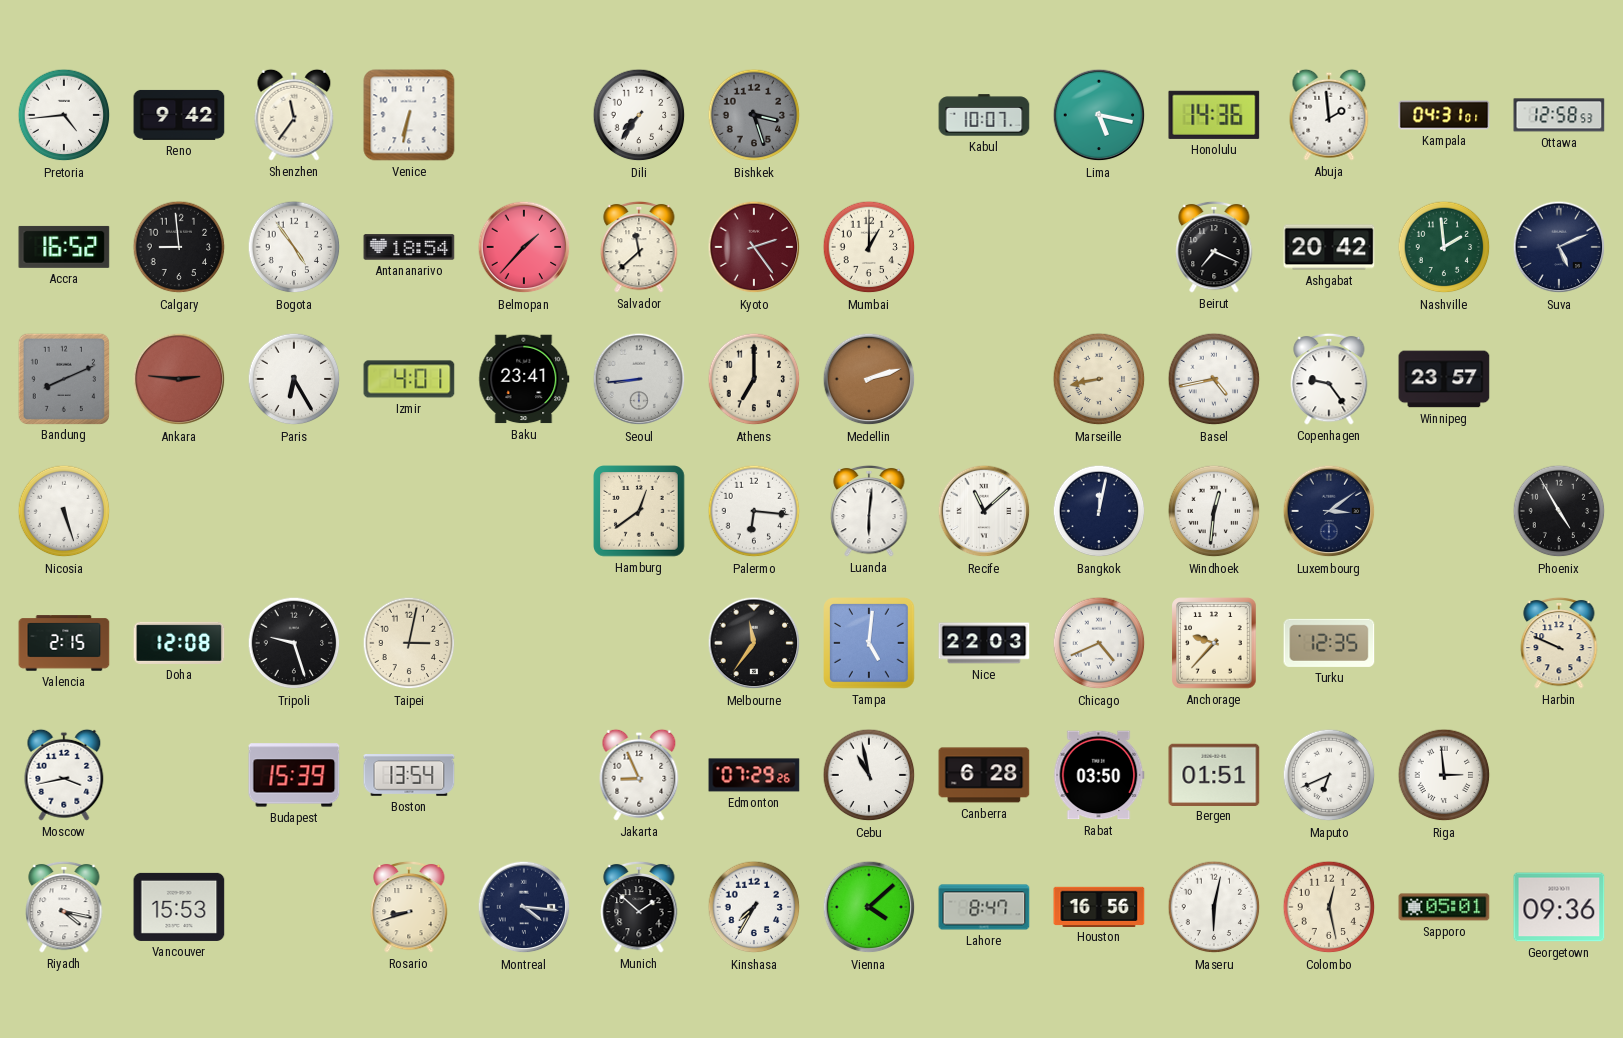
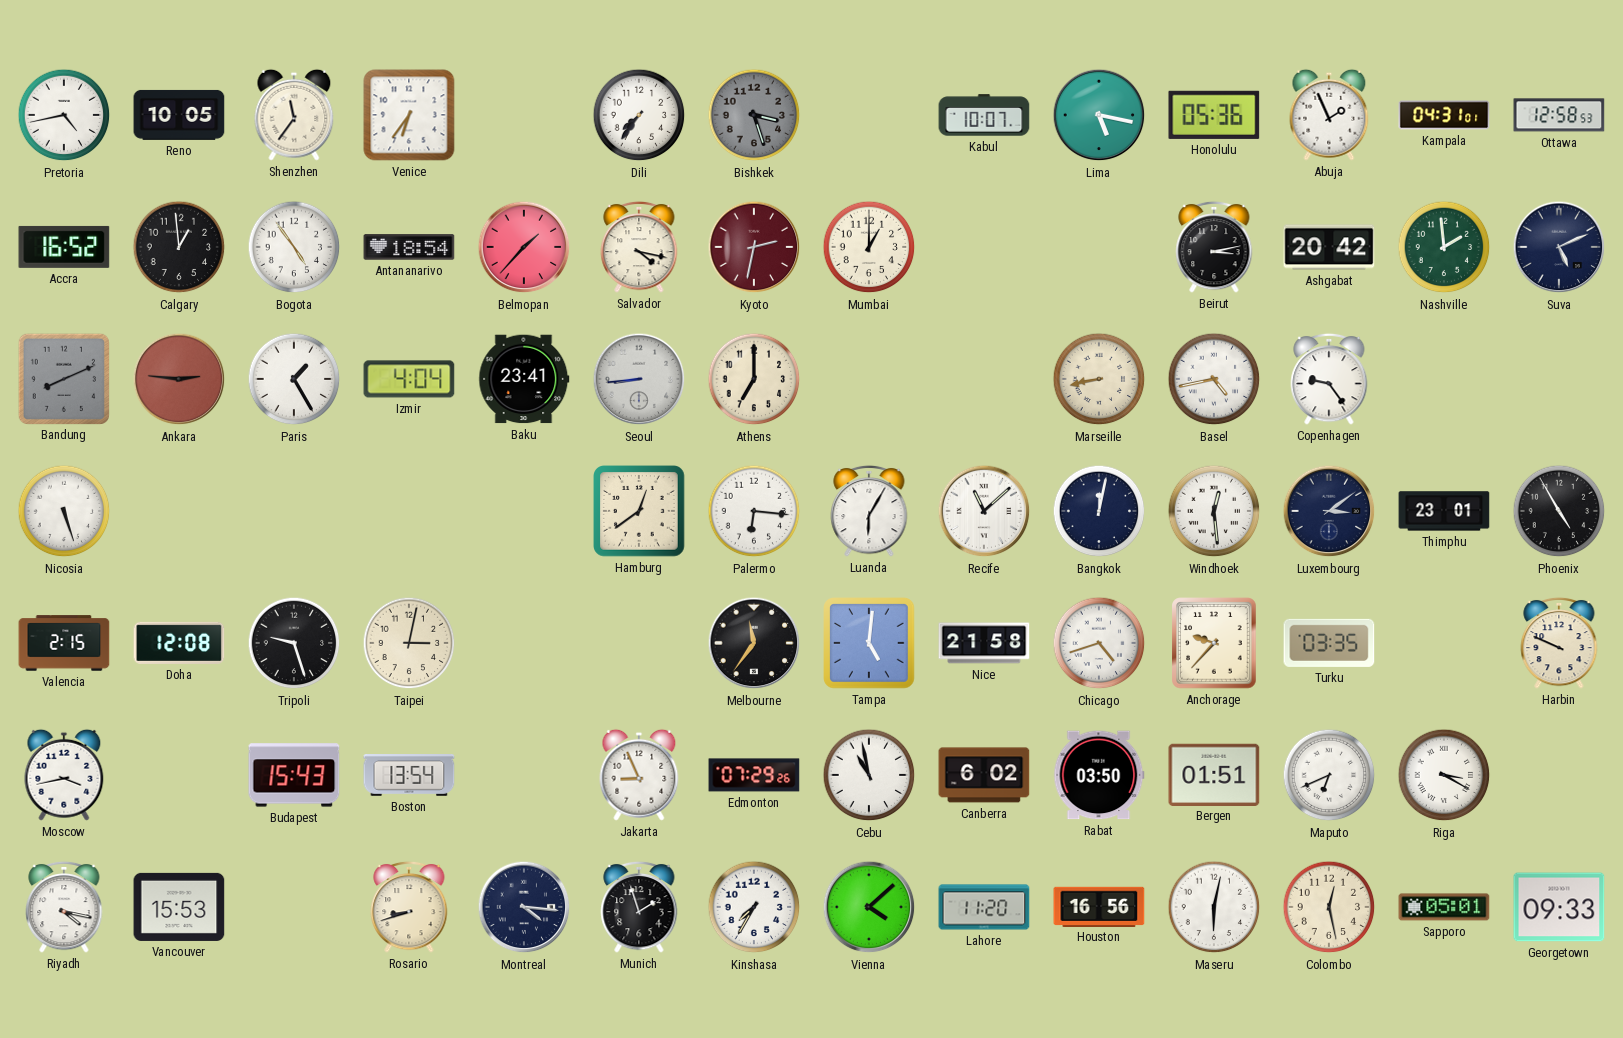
Pretoria: 4:44 -> 4:43 (64, 115)
Reno: 9:42 -> 10:05 (179, 115)
Venice: 6:32 -> 6:36 (409, 115)
Honolulu: 14:36 -> 05:36 (1214, 115)
Abuja: 1:59 -> 1:56 (1329, 115)
Calgary: 8:59 -> 12:59 (179, 247)
Salvador: 11:38 -> 4:17 (639, 247)
Kyoto: 2:24 -> 2:32 (754, 247)
Beirut: 7:19 -> 3:13 (1214, 247)
Paris: 6:25 -> 1:25 (294, 379)
Izmir: 4:01 -> 4:04 (409, 379)
Medellin: 2:12 -> none (869, 379)
Winnipeg: 23:57 -> none (1444, 379)
Luanda: 6:01 -> 6:05 (869, 511)
Windhoek: 12:31 -> 12:29 (1214, 511)
Thimphu: none -> 23:01 (1444, 511)
Nice: 22:03 -> 21:58 (984, 643)
Chicago: 4:41 -> 4:42 (1099, 643)
Turku: 12:35 -> 03:35 (1329, 643)
Budapest: 15:39 -> 15:43 (294, 775)
Canberra: 6:28 -> 6:02 (984, 775)
Riga: 2:59 -> 3:20 (1444, 775)
Munich: 1:52 -> 1:57 (639, 907)
Lahore: 8:47 -> 11:20 (984, 907)
Georgetown: 09:36 -> 09:33 (1559, 907)
